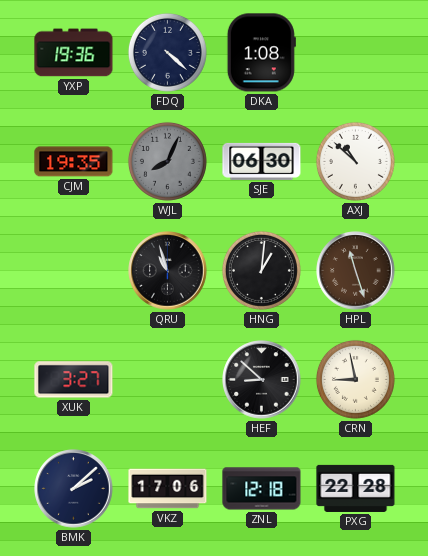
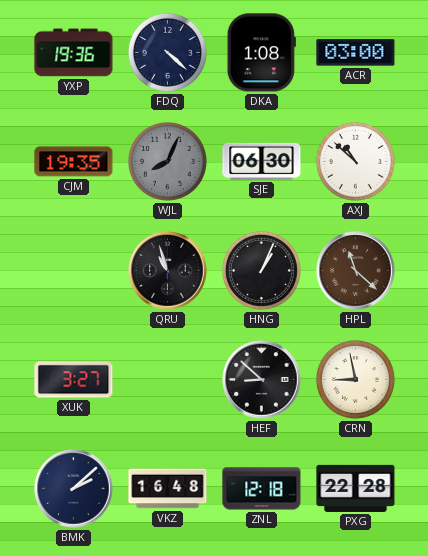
ACR: none -> 03:00 (356, 53)
HNG: 1:01 -> 1:04 (261, 270)
HPL: 11:27 -> 11:22 (356, 271)
VKZ: 17:06 -> 16:48 (168, 489)
